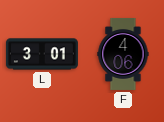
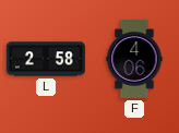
L: 3:01 -> 2:58 (46, 59)
